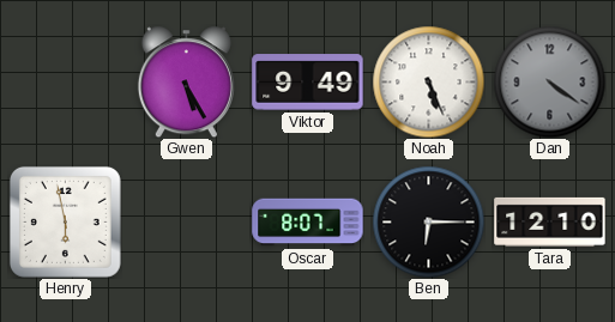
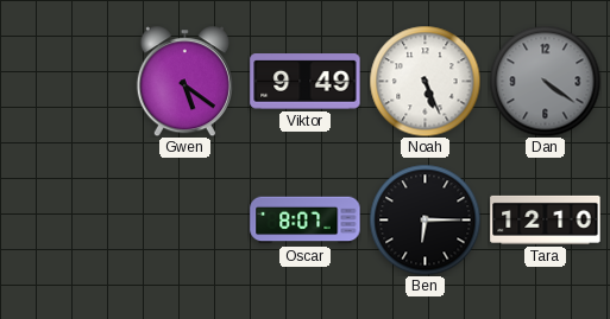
Gwen: 5:25 -> 5:21 (184, 81)
Henry: 5:58 -> none (65, 221)
